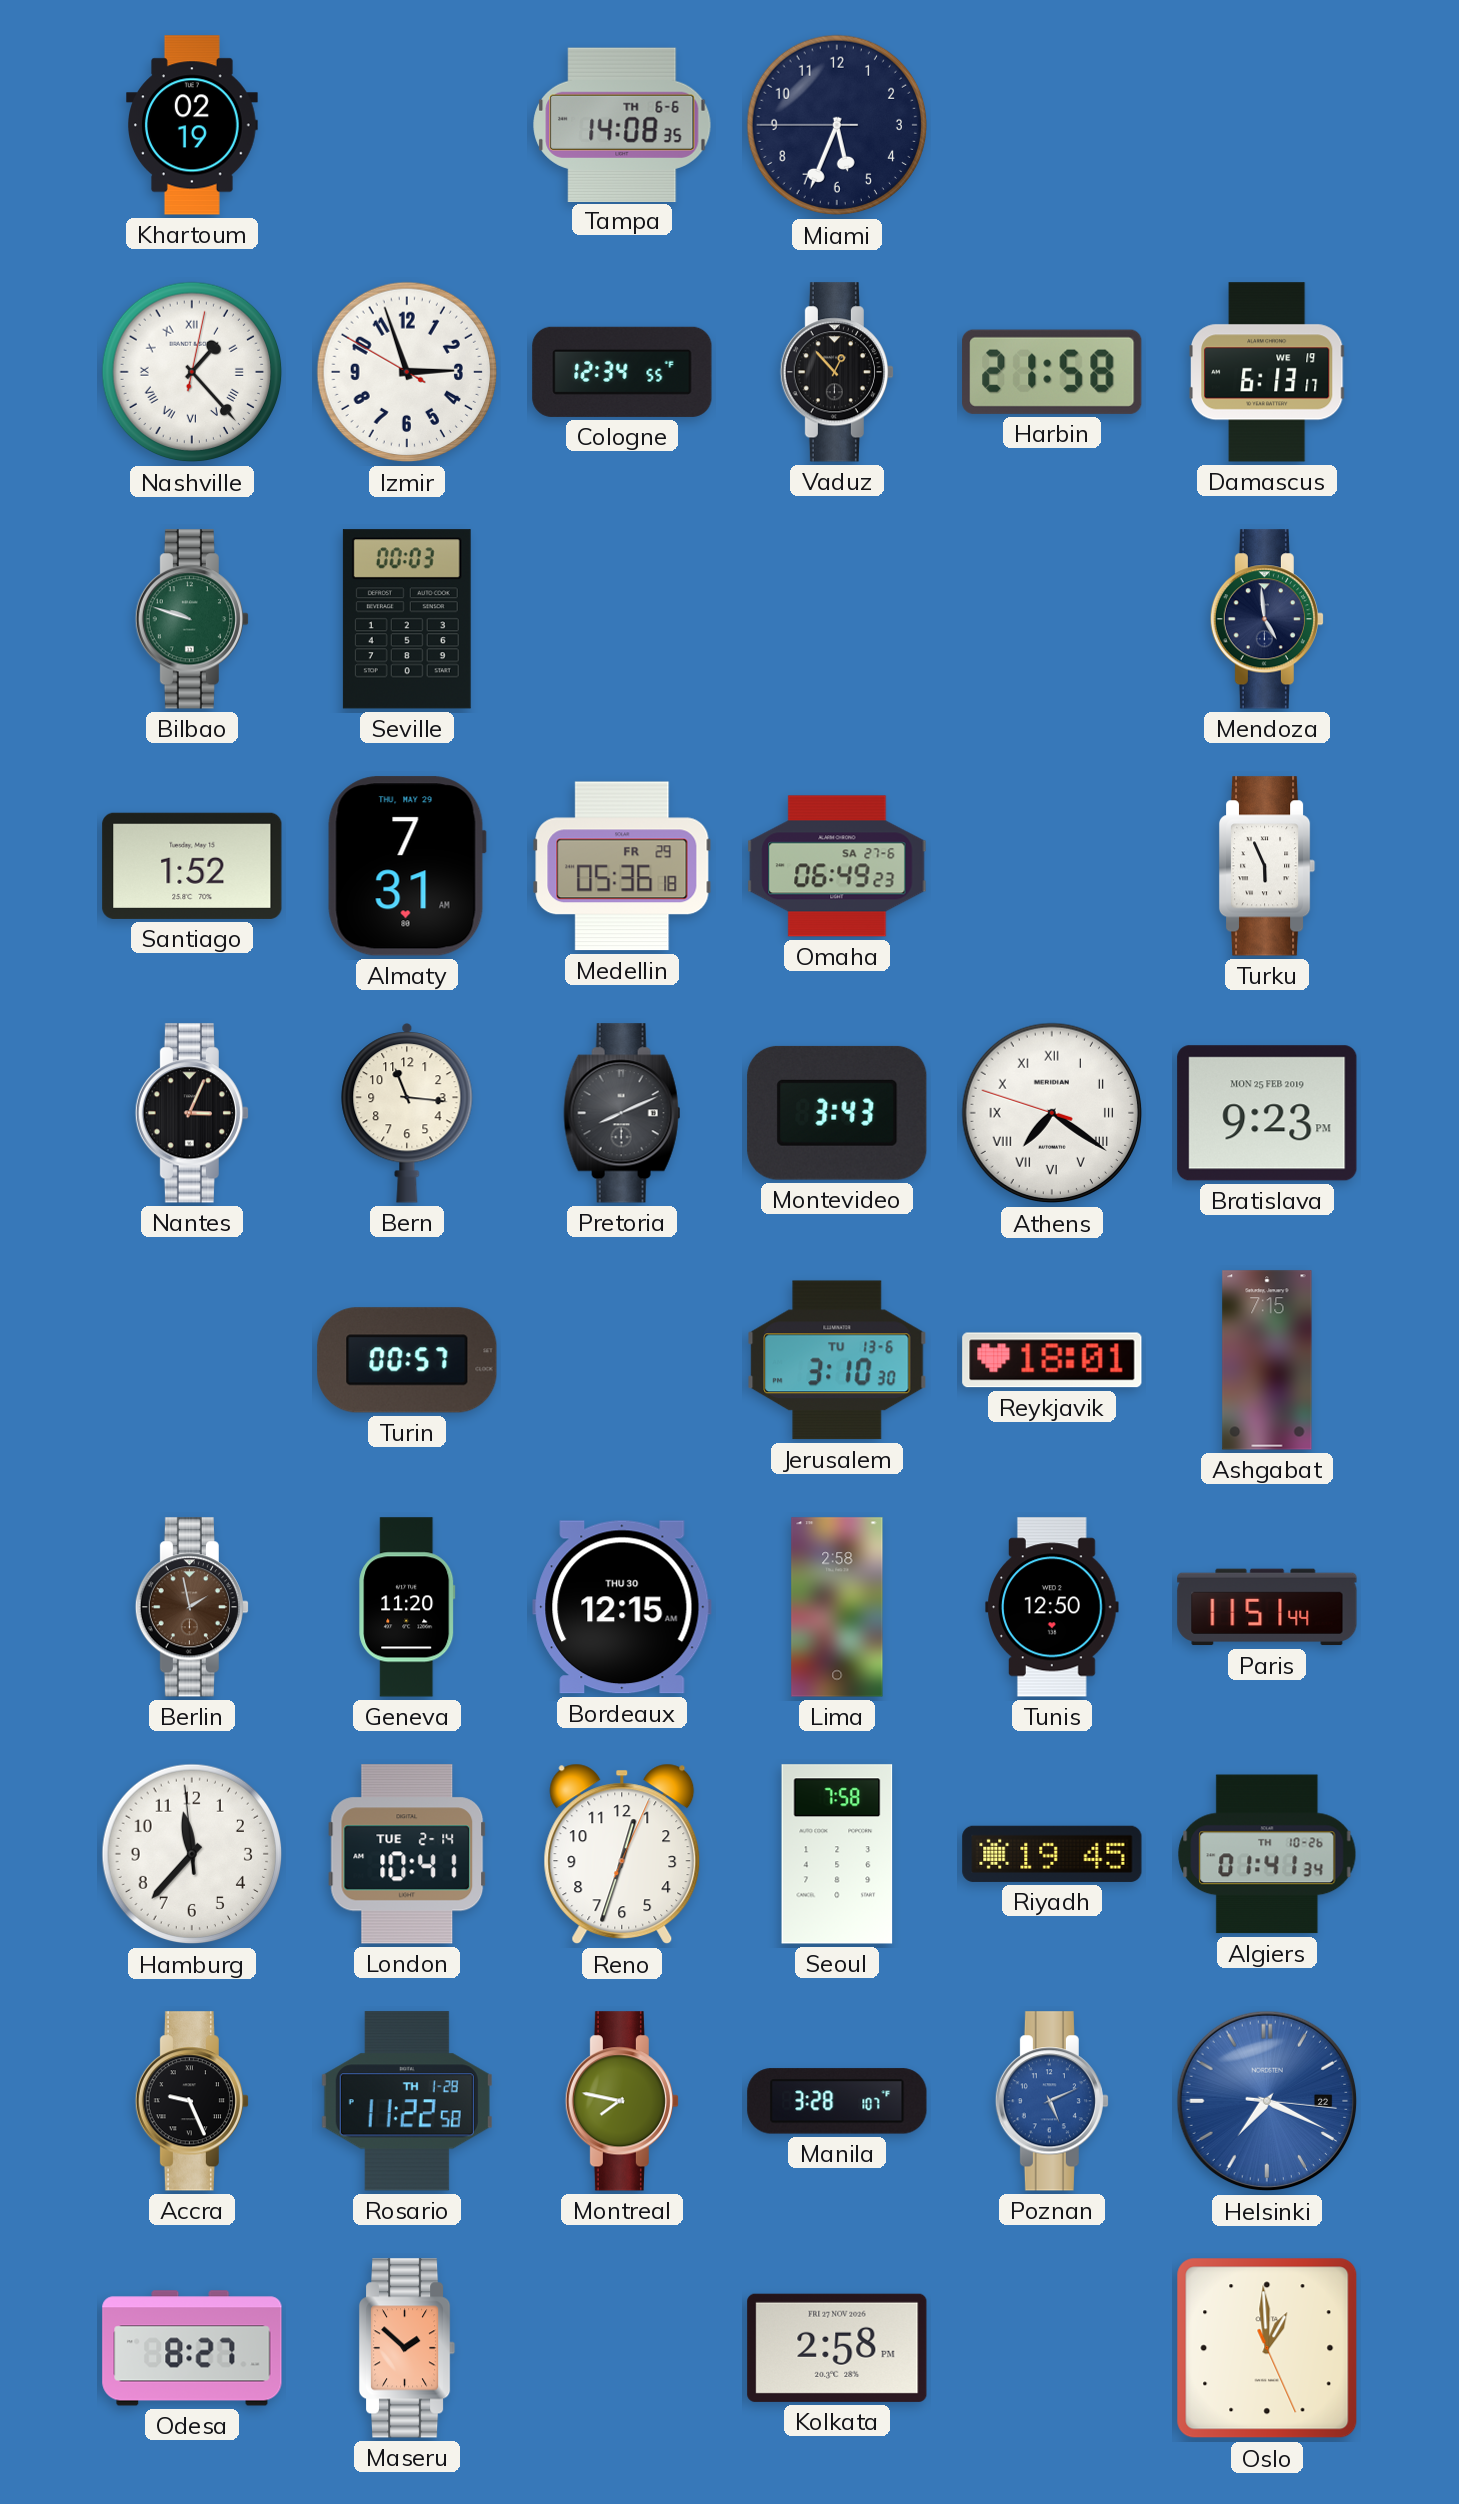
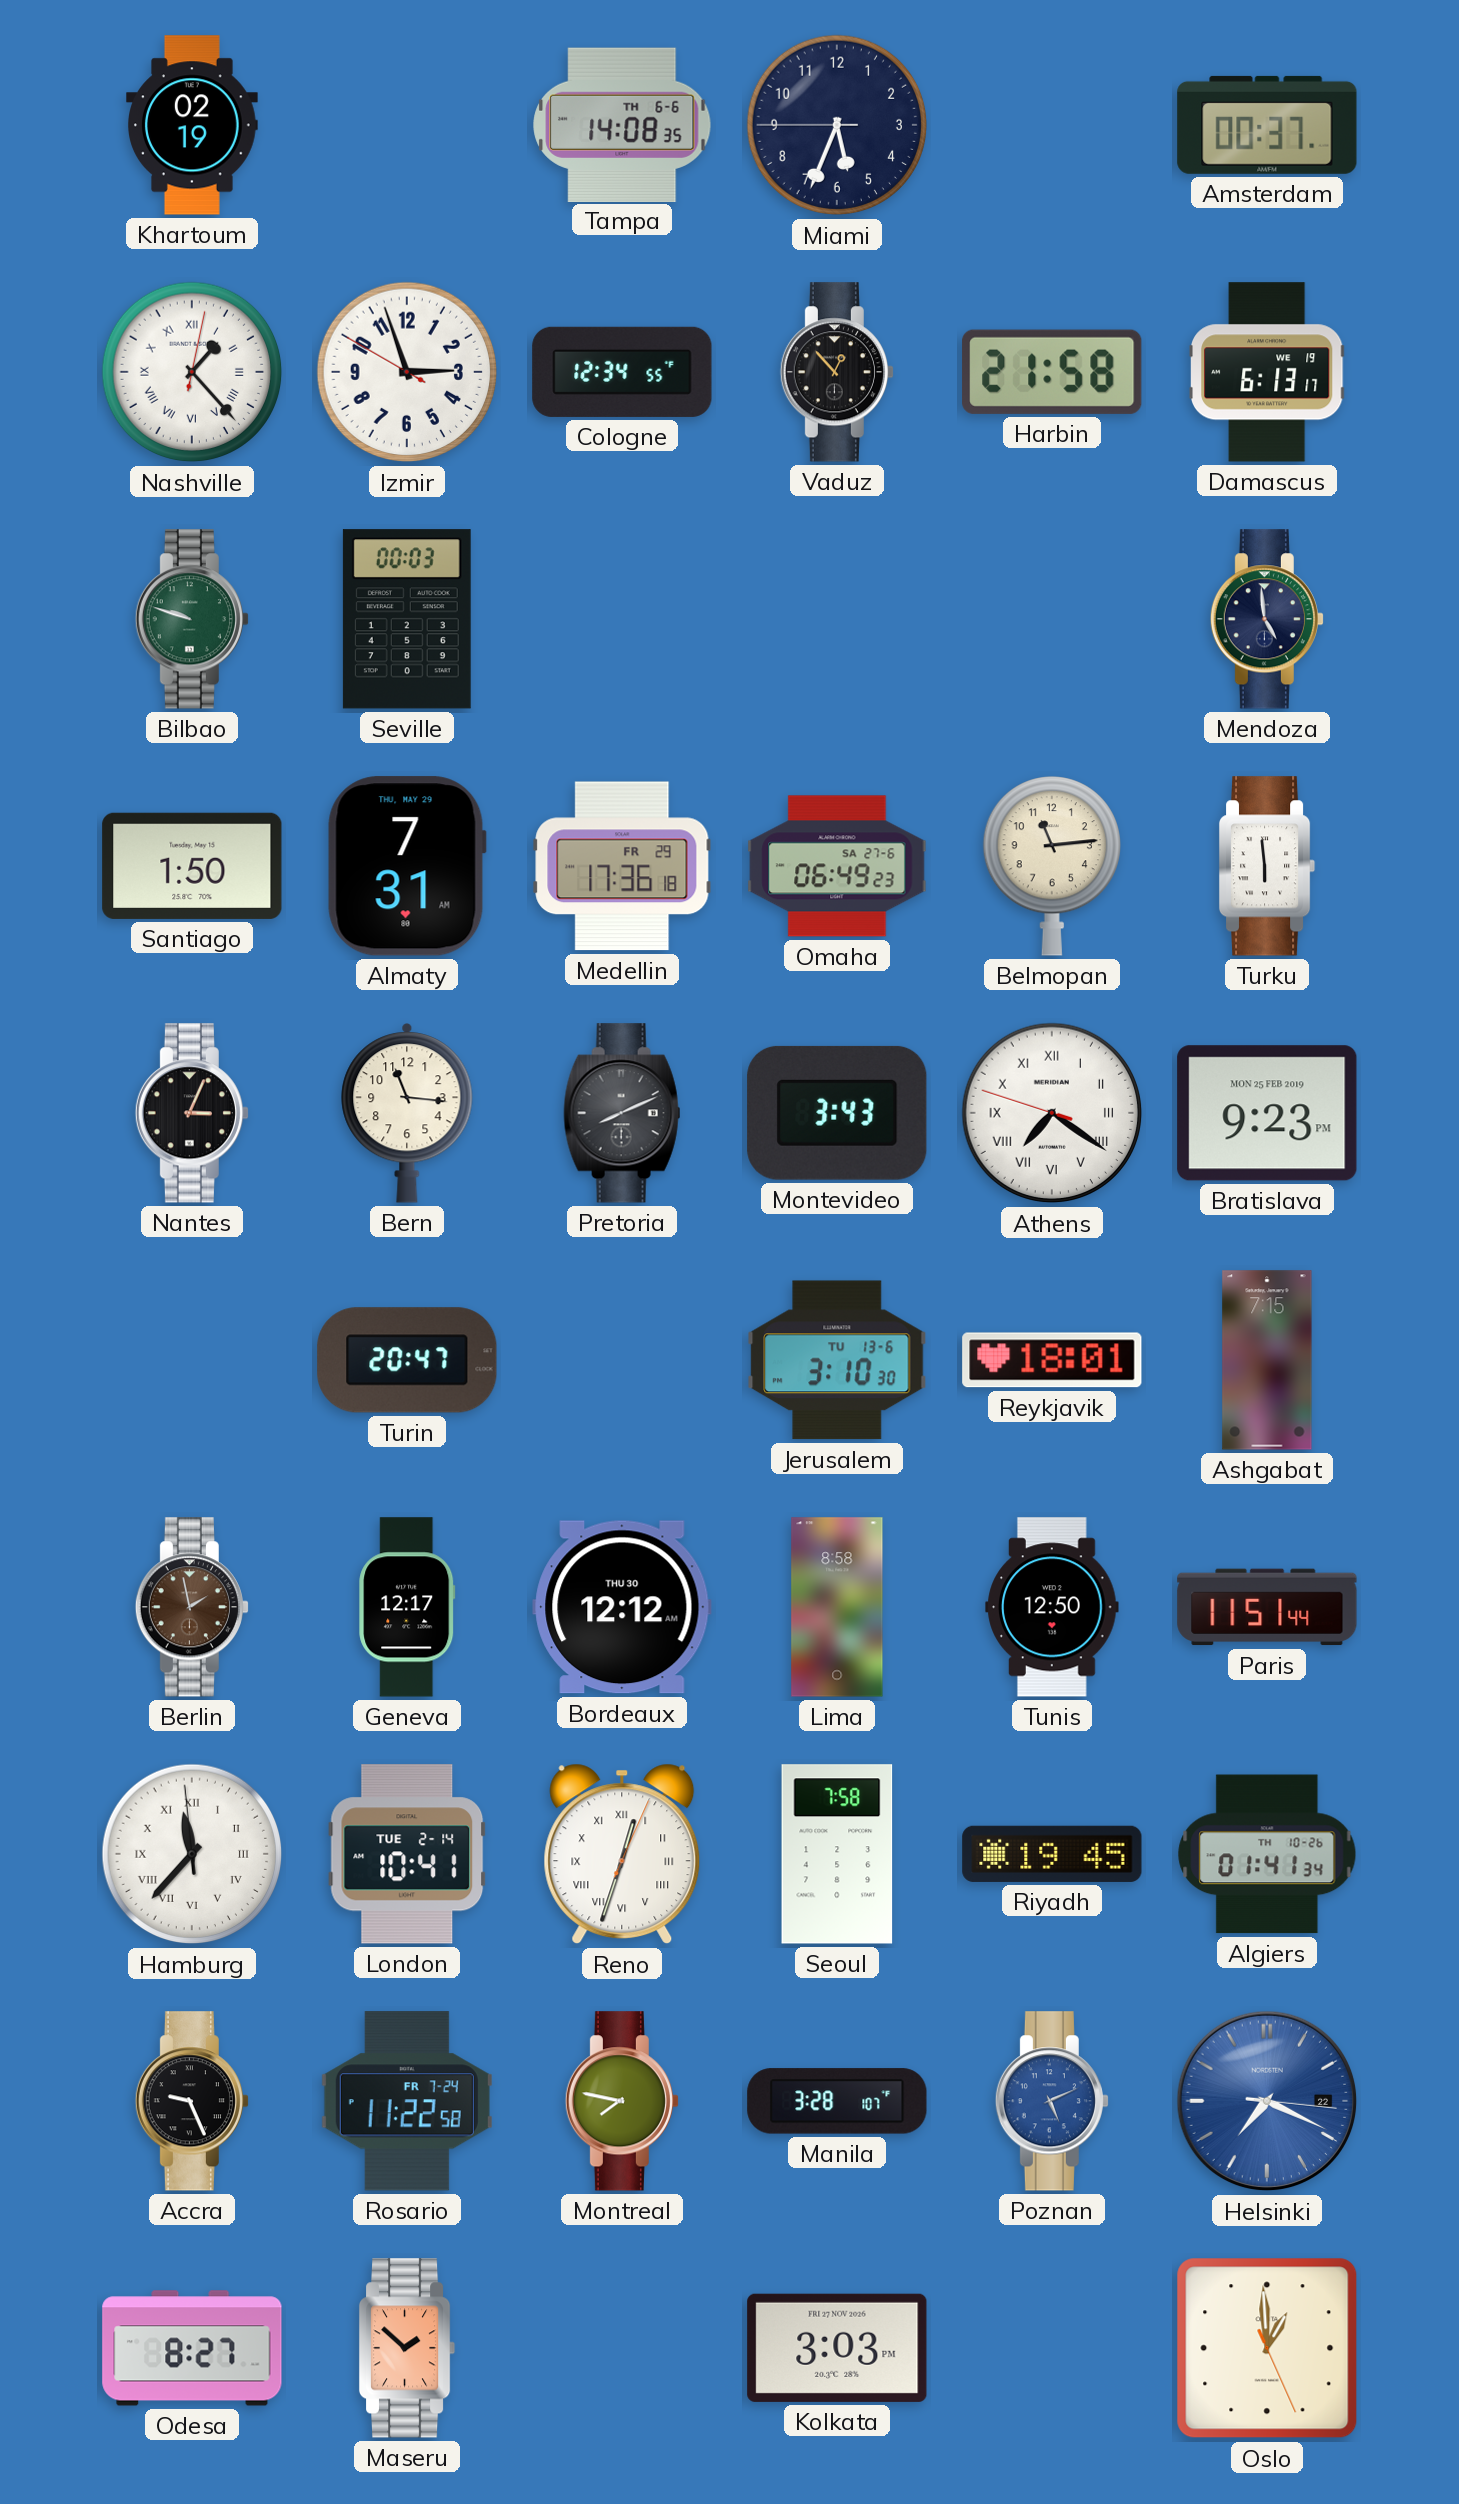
Amsterdam: none -> 00:37 (1267, 125)
Santiago: 1:52 -> 1:50 (192, 866)
Medellin: 05:36 -> 17:36 (622, 866)
Belmopan: none -> 11:14 (1052, 866)
Turku: 5:56 -> 5:59 (1267, 866)
Turin: 00:57 -> 20:47 (407, 1360)
Geneva: 11:20 -> 12:17 (407, 1607)
Bordeaux: 12:15 -> 12:12 (622, 1607)
Lima: 2:58 -> 8:58 (837, 1607)
Hamburg numerals: Arabic -> Roman (192, 1854)
Reno numerals: Arabic -> Roman (622, 1854)
Rosario date: TH 1-28 -> FR 7-24 (407, 2101)
Kolkata: 2:58 -> 3:03 (837, 2348)
